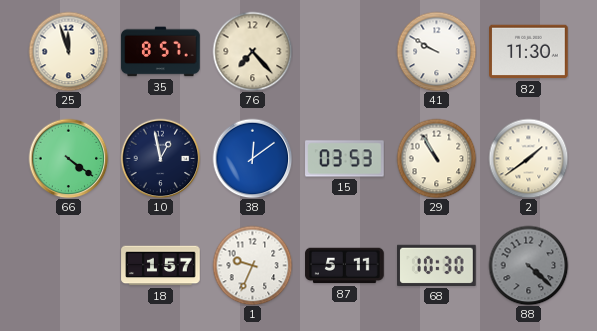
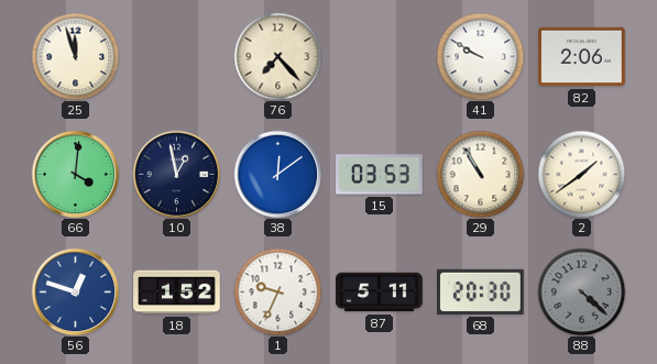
35: 8:57 -> none (161, 52)
82: 11:30 -> 2:06 (582, 57)
66: 4:21 -> 4:01 (75, 174)
56: none -> 12:48 (75, 291)
18: 1:57 -> 1:52 (177, 293)
68: 10:30 -> 20:30 (481, 291)
